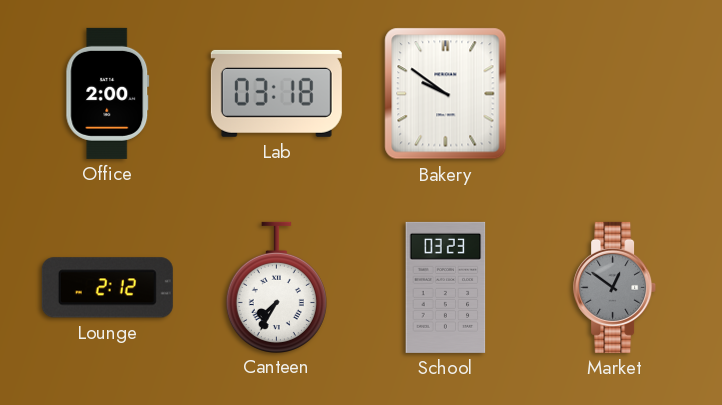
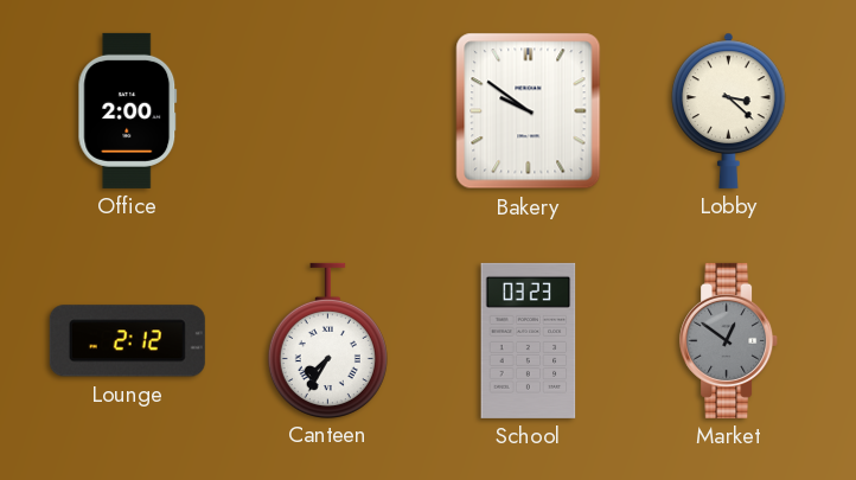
Lab: 03:18 -> none (276, 93)
Lobby: none -> 3:22 (729, 110)
